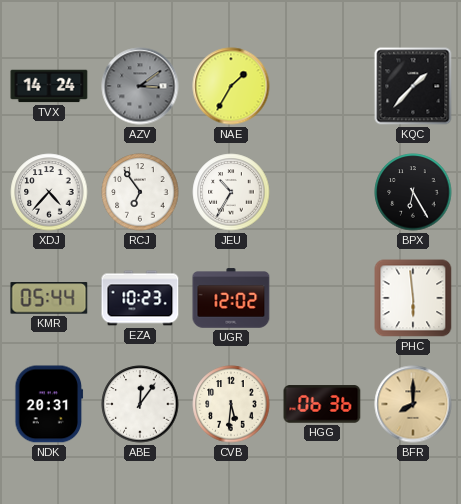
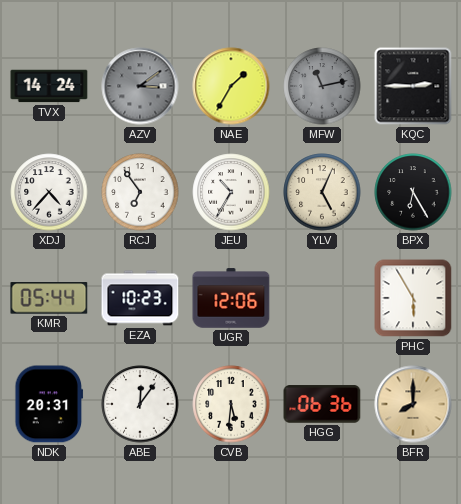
MFW: none -> 11:13 (322, 86)
KQC: 1:37 -> 2:45 (413, 86)
YLV: none -> 5:04 (322, 192)
UGR: 12:02 -> 12:06 (231, 298)
PHC: 5:59 -> 5:55 (413, 298)
